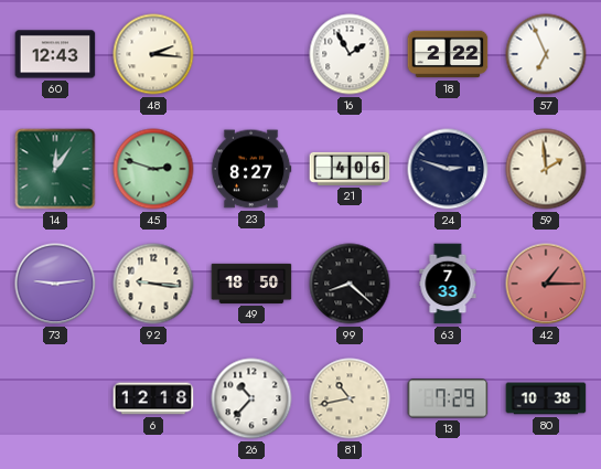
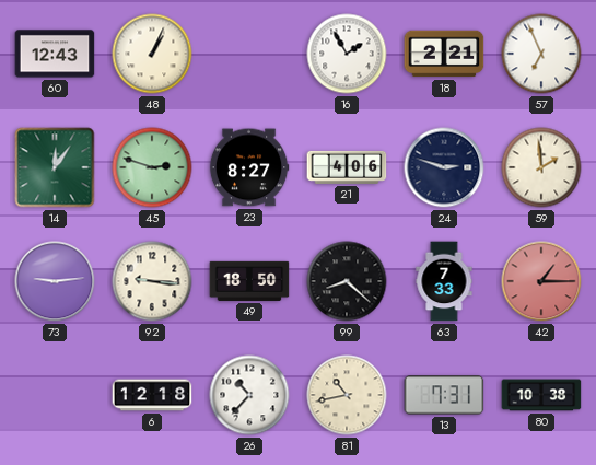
48: 2:16 -> 1:04 (152, 54)
18: 2:22 -> 2:21 (444, 54)
13: 7:29 -> 7:31 (444, 395)
